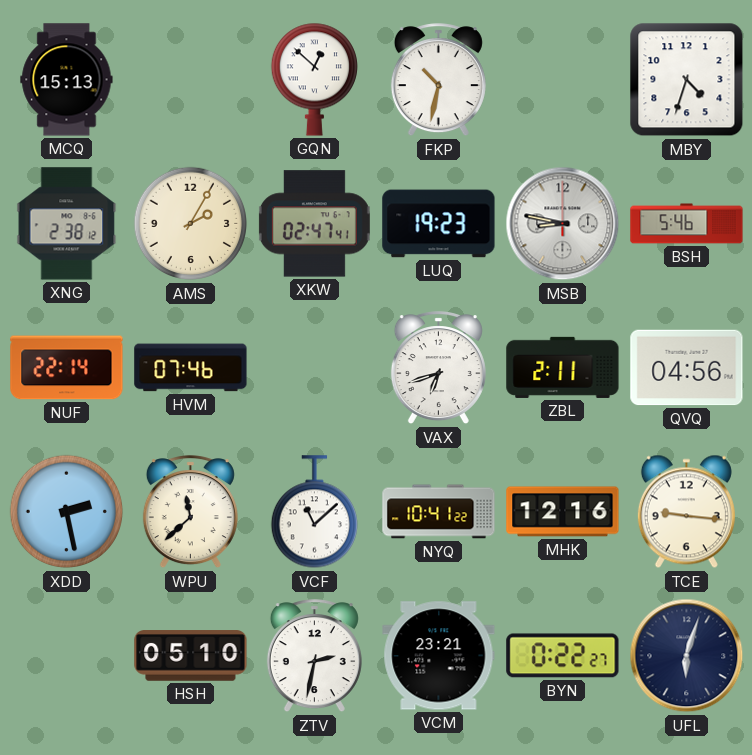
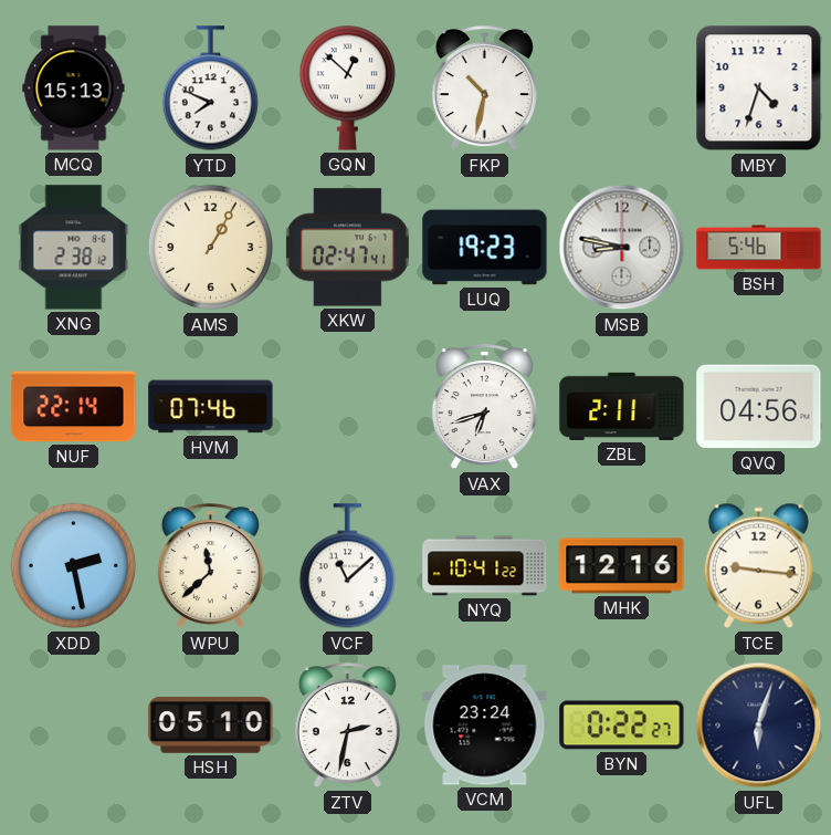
YTD: none -> 7:49 (210, 88)
AMS: 2:05 -> 1:05 (211, 248)
VCM: 23:21 -> 23:24 (485, 726)
